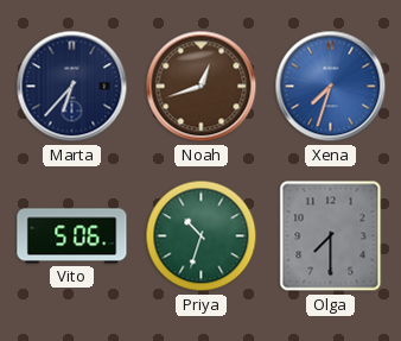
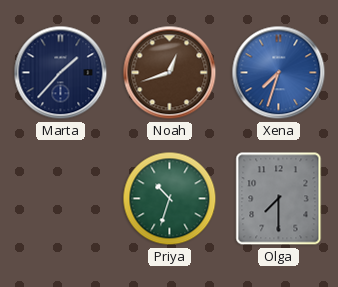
Marta: 6:37 -> 1:37 (61, 73)
Vito: 5:06 -> none (72, 236)
